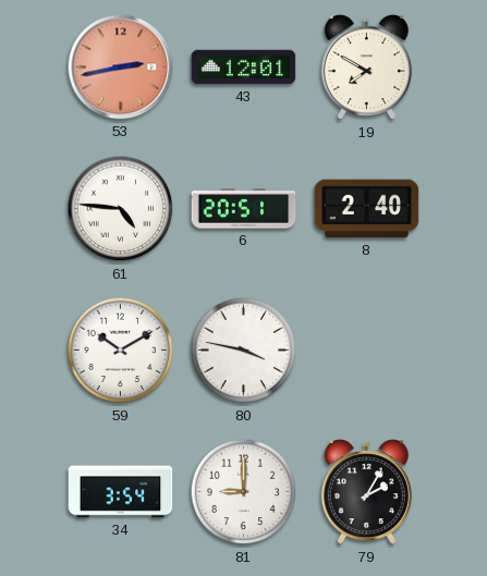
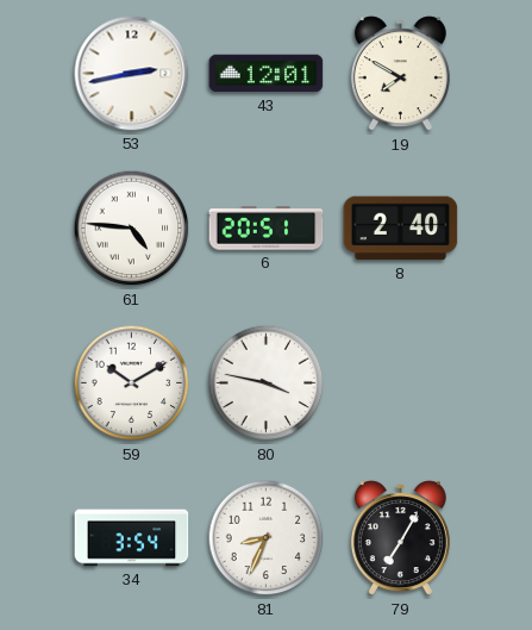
53 dial: salmon -> white (132, 74)
81: 9:00 -> 8:34 (267, 538)
79: 2:05 -> 7:05 (400, 538)
